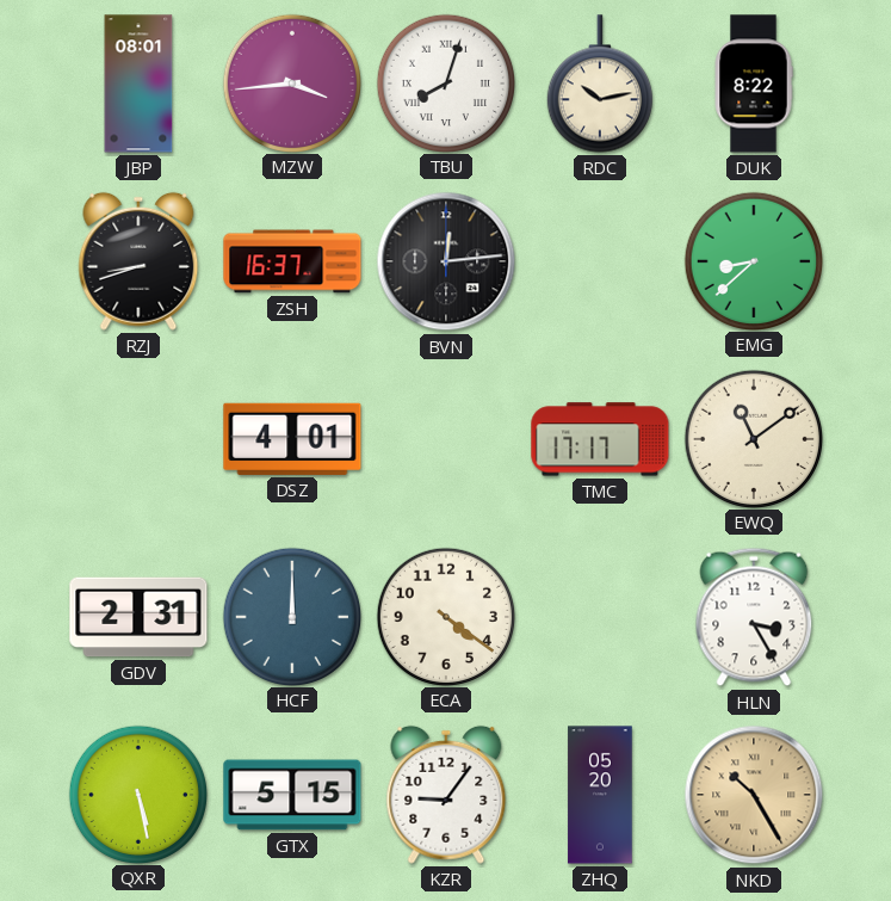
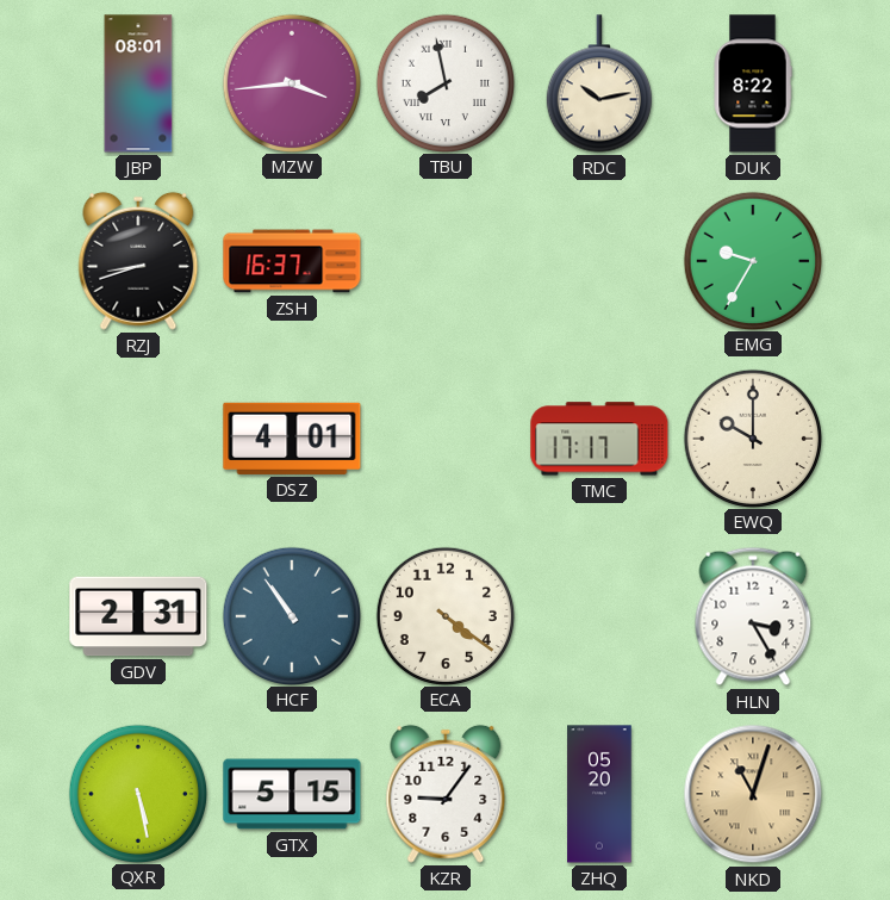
TBU: 8:03 -> 7:58 (444, 82)
BVN: 12:14 -> none (446, 261)
EMG: 8:38 -> 9:35 (752, 260)
EWQ: 11:09 -> 10:00 (752, 437)
HCF: 12:00 -> 10:54 (291, 615)
NKD: 10:25 -> 11:03 (753, 794)
